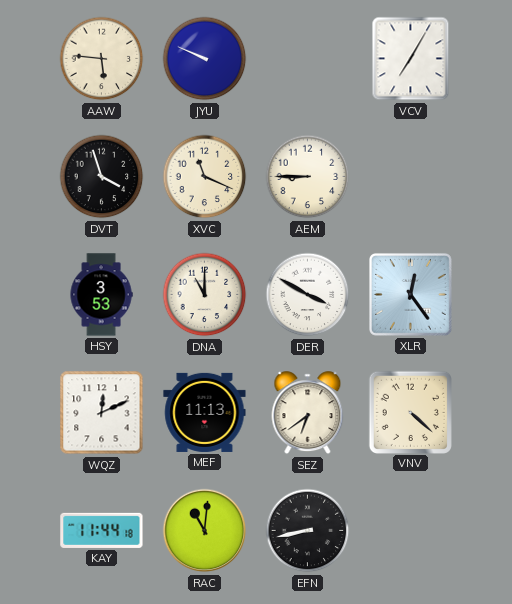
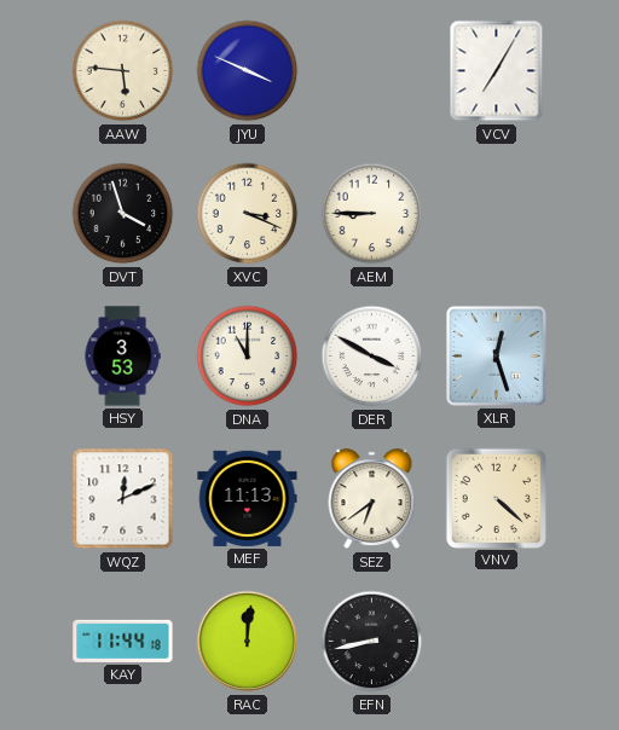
JYU: 9:49 -> 3:49 (248, 71)
XVC: 11:19 -> 3:19 (248, 214)
XLR: 12:24 -> 12:27 (497, 357)
RAC: 11:01 -> 12:01 (248, 642)
